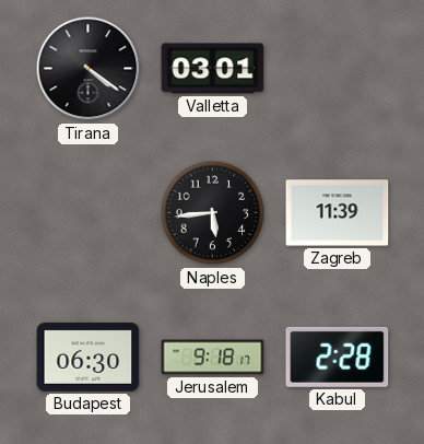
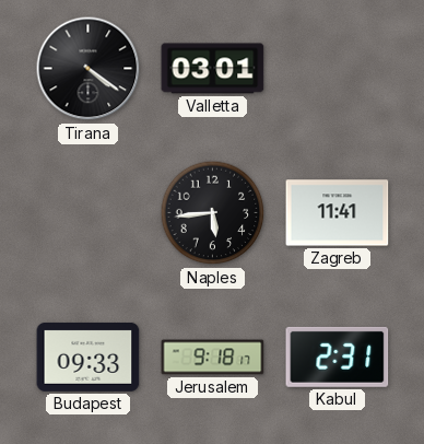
Zagreb: 11:39 -> 11:41 (338, 213)
Budapest: 06:30 -> 09:33 (89, 357)
Kabul: 2:28 -> 2:31 (338, 357)
